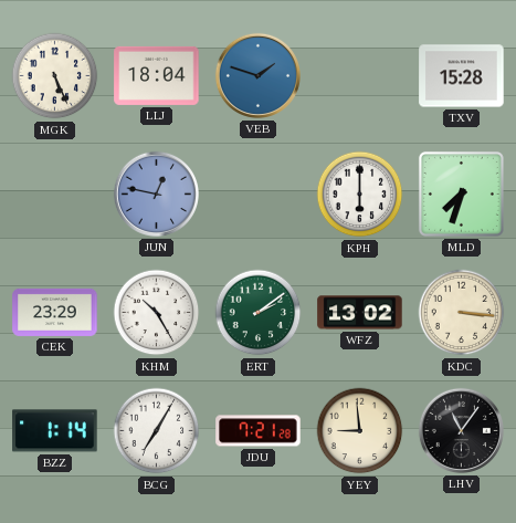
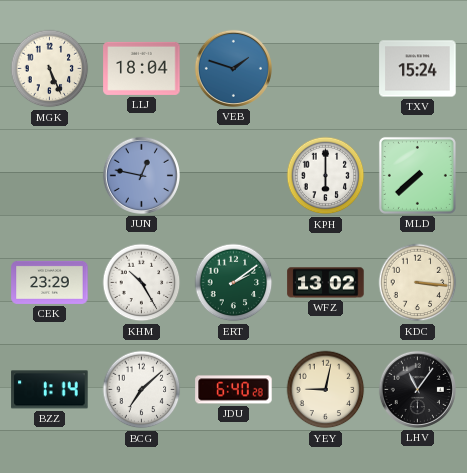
TXV: 15:28 -> 15:24 (418, 69)
MLD: 7:33 -> 7:38 (417, 175)
BCG: 7:05 -> 7:08 (142, 390)
JDU: 7:21 -> 6:40 (234, 390)
YEY: 8:59 -> 9:02 (326, 390)
